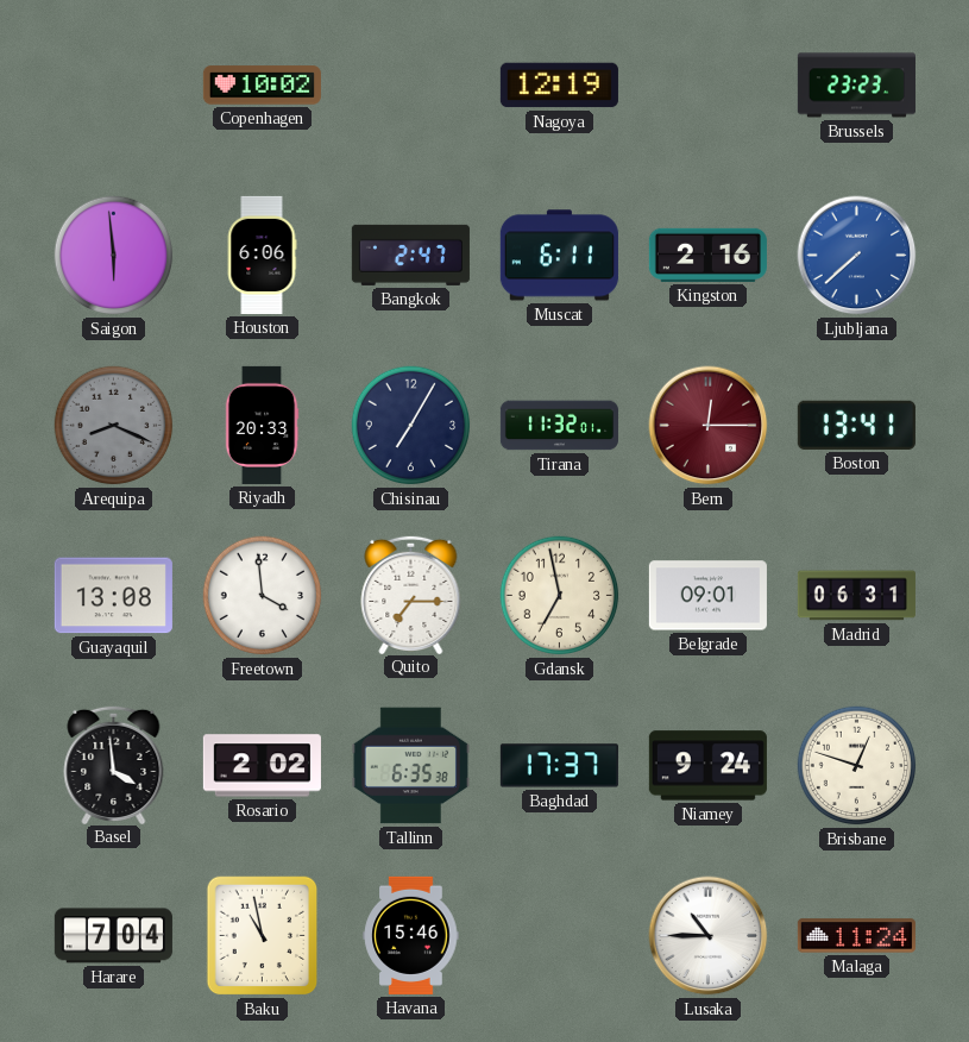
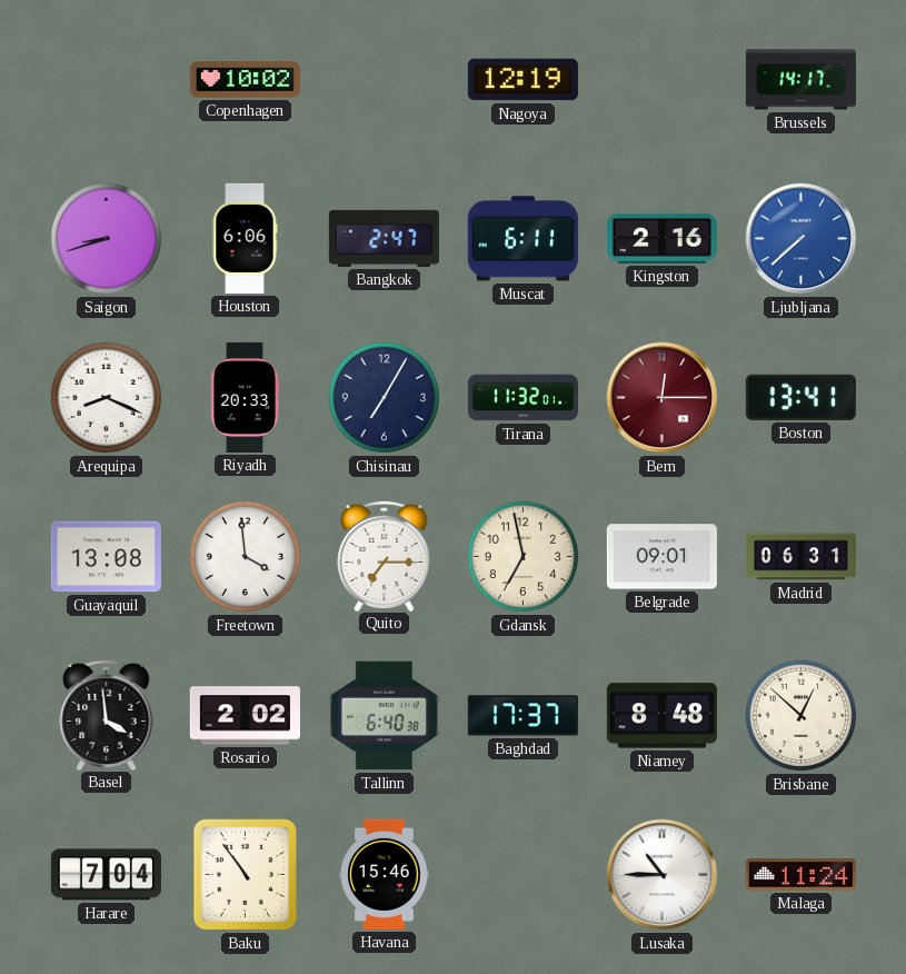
Brussels: 23:23 -> 14:17 (800, 80)
Saigon: 5:59 -> 8:42 (107, 239)
Arequipa dial: grey -> white (107, 398)
Tallinn: 6:35 -> 6:40 (384, 716)
Niamey: 9:24 -> 8:48 (661, 716)
Brisbane: 12:48 -> 12:52 (802, 716)
Baku: 10:58 -> 10:54 (246, 875)
